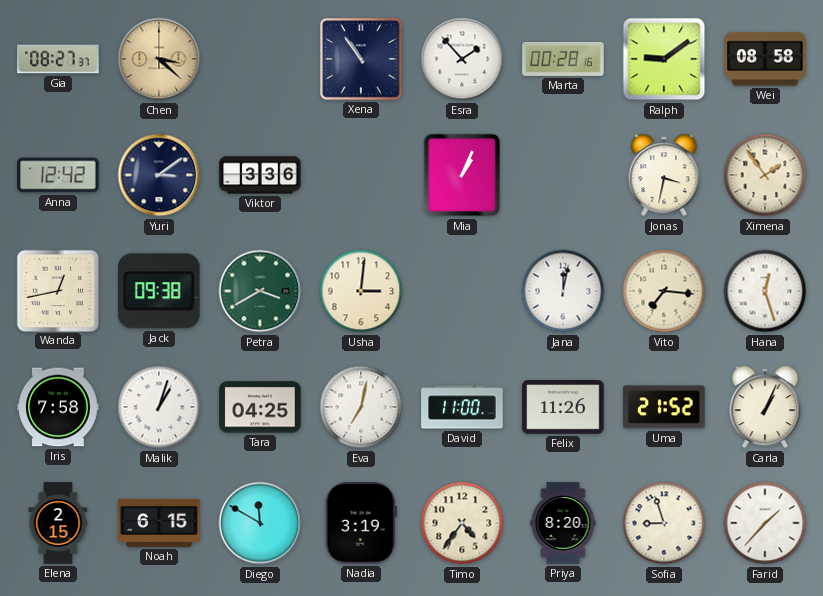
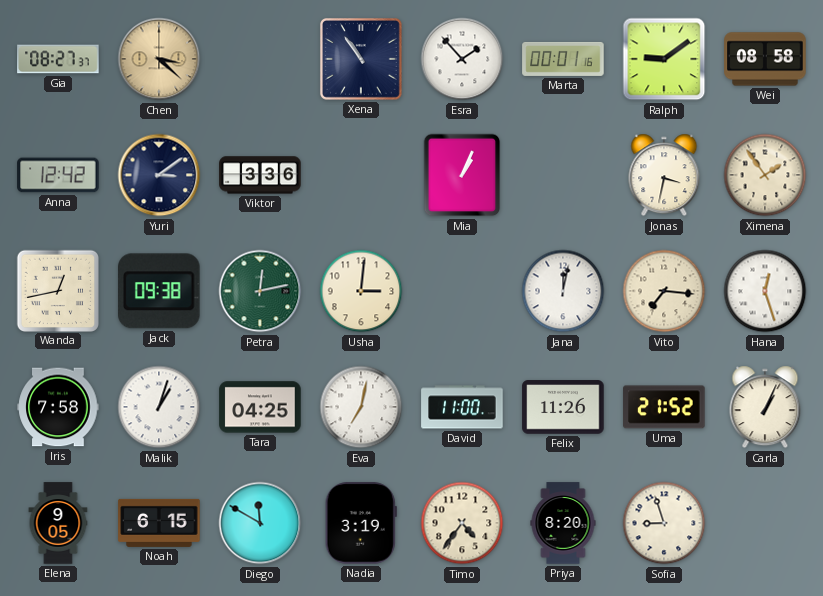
Marta: 00:28 -> 00:01 (563, 59)
Petra: 3:40 -> 12:13 (260, 291)
Elena: 2:15 -> 9:05 (58, 523)
Farid: 1:37 -> none (765, 523)
